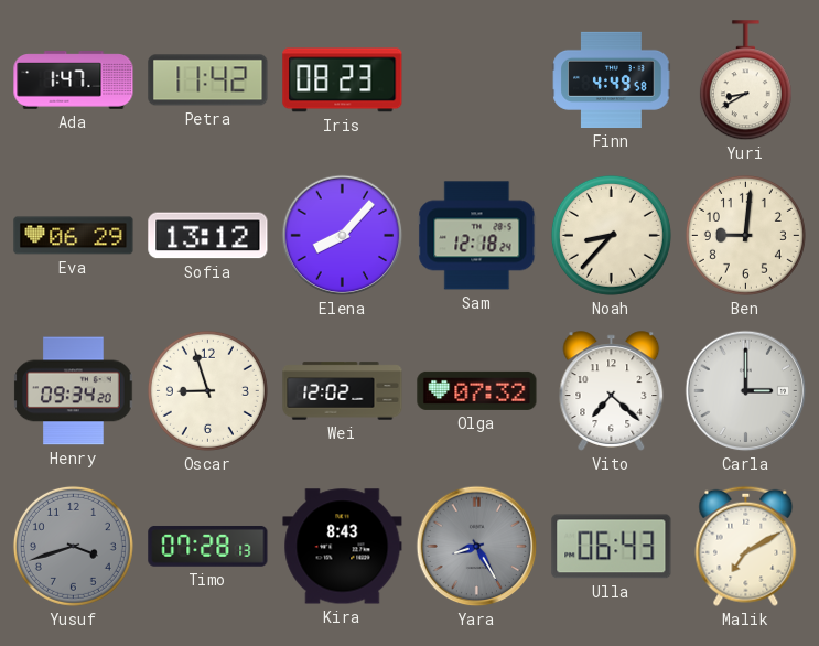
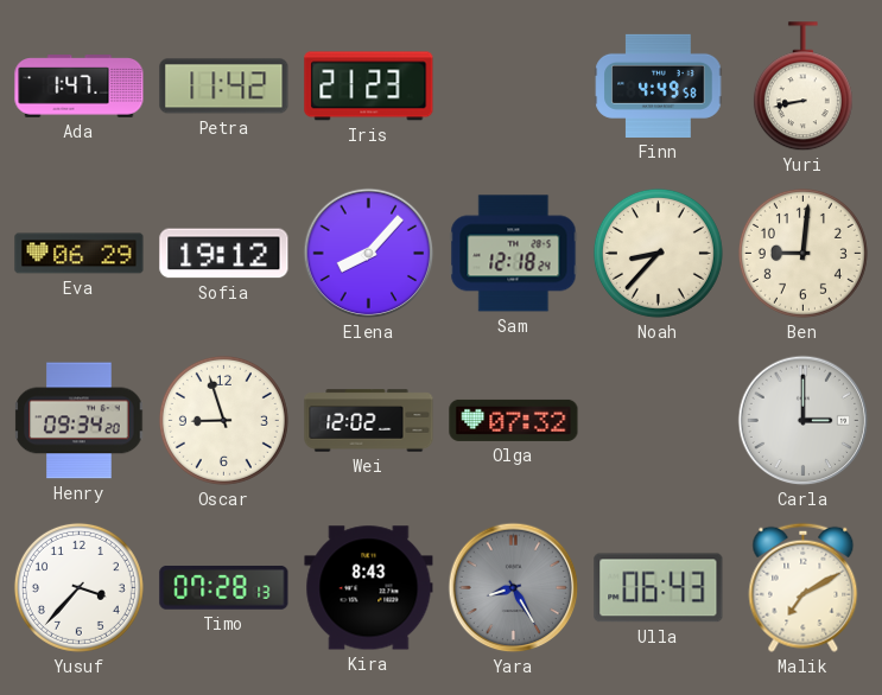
Iris: 08:23 -> 21:23 (369, 87)
Yuri: 8:40 -> 8:43 (802, 87)
Sofia: 13:12 -> 19:12 (224, 254)
Vito: 7:22 -> none (612, 391)
Yusuf: 3:42 -> 3:37 (78, 587)
Yusuf dial: grey -> white (78, 587)
